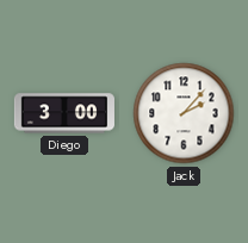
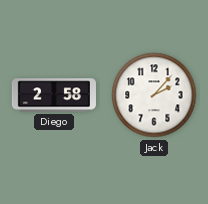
Diego: 3:00 -> 2:58 (54, 95)
